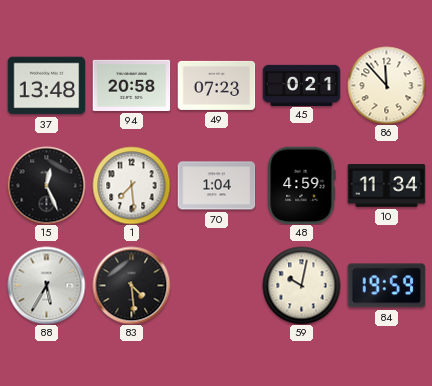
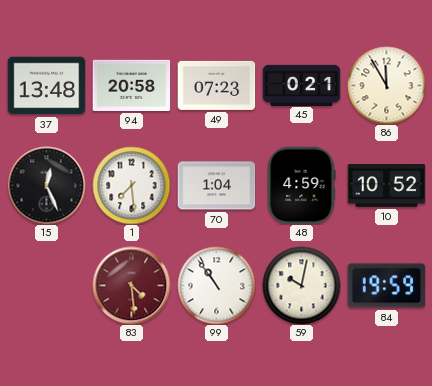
86: 11:53 -> 11:55 (386, 85)
10: 11:34 -> 10:52 (386, 186)
88: 5:35 -> none (46, 285)
83 dial: black -> burgundy (131, 285)
99: none -> 10:54 (216, 285)
